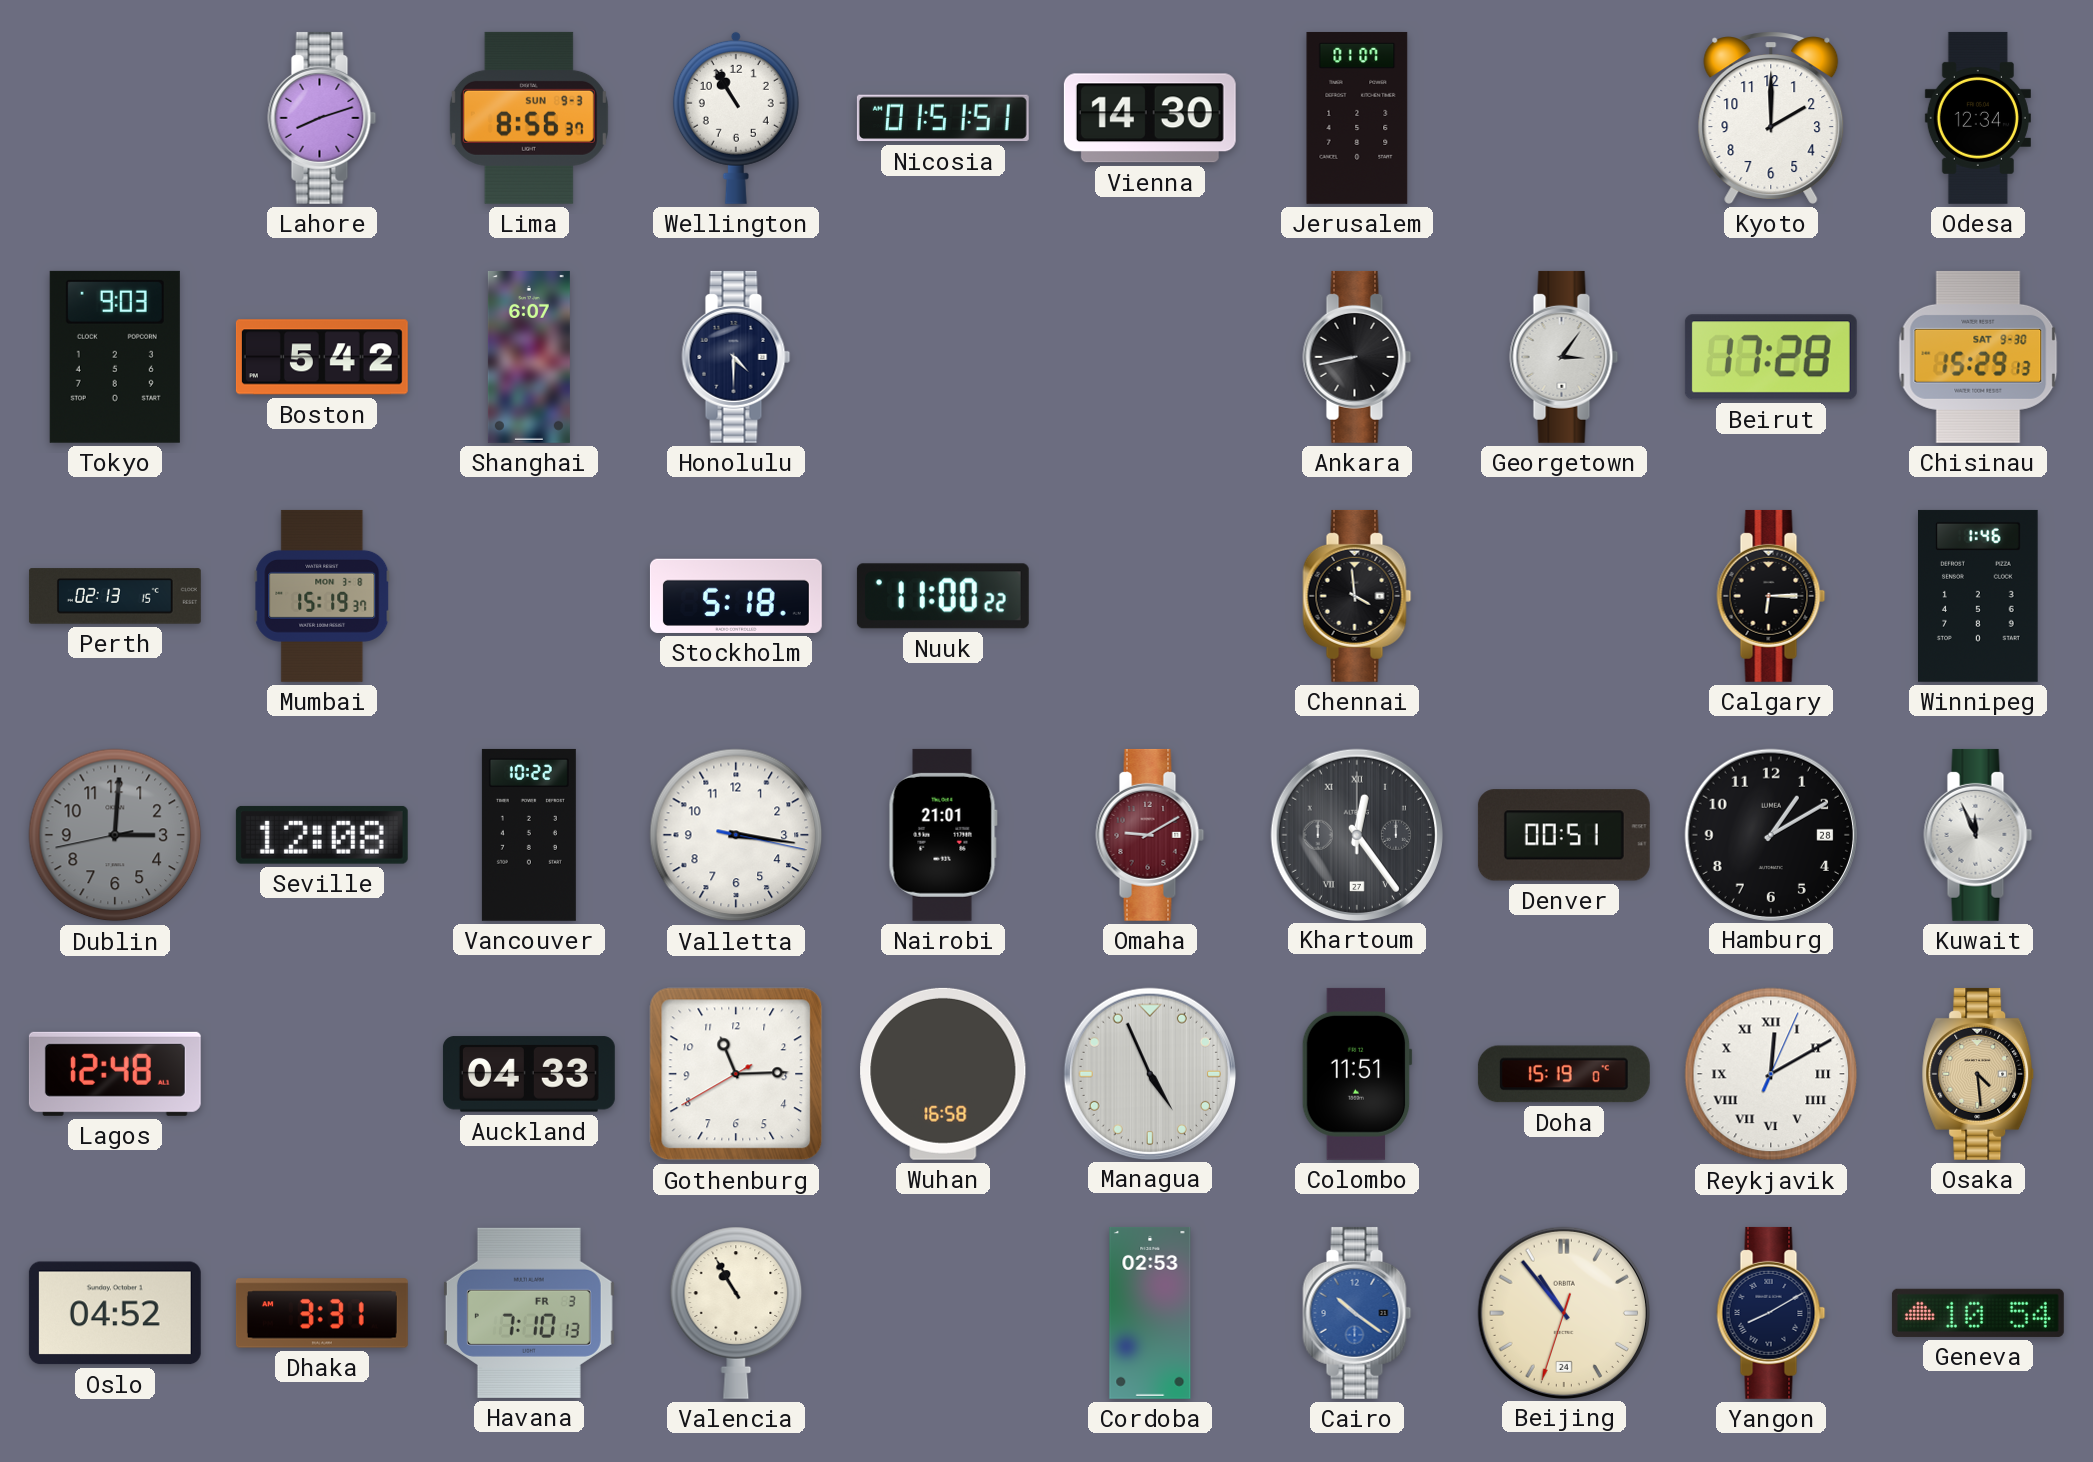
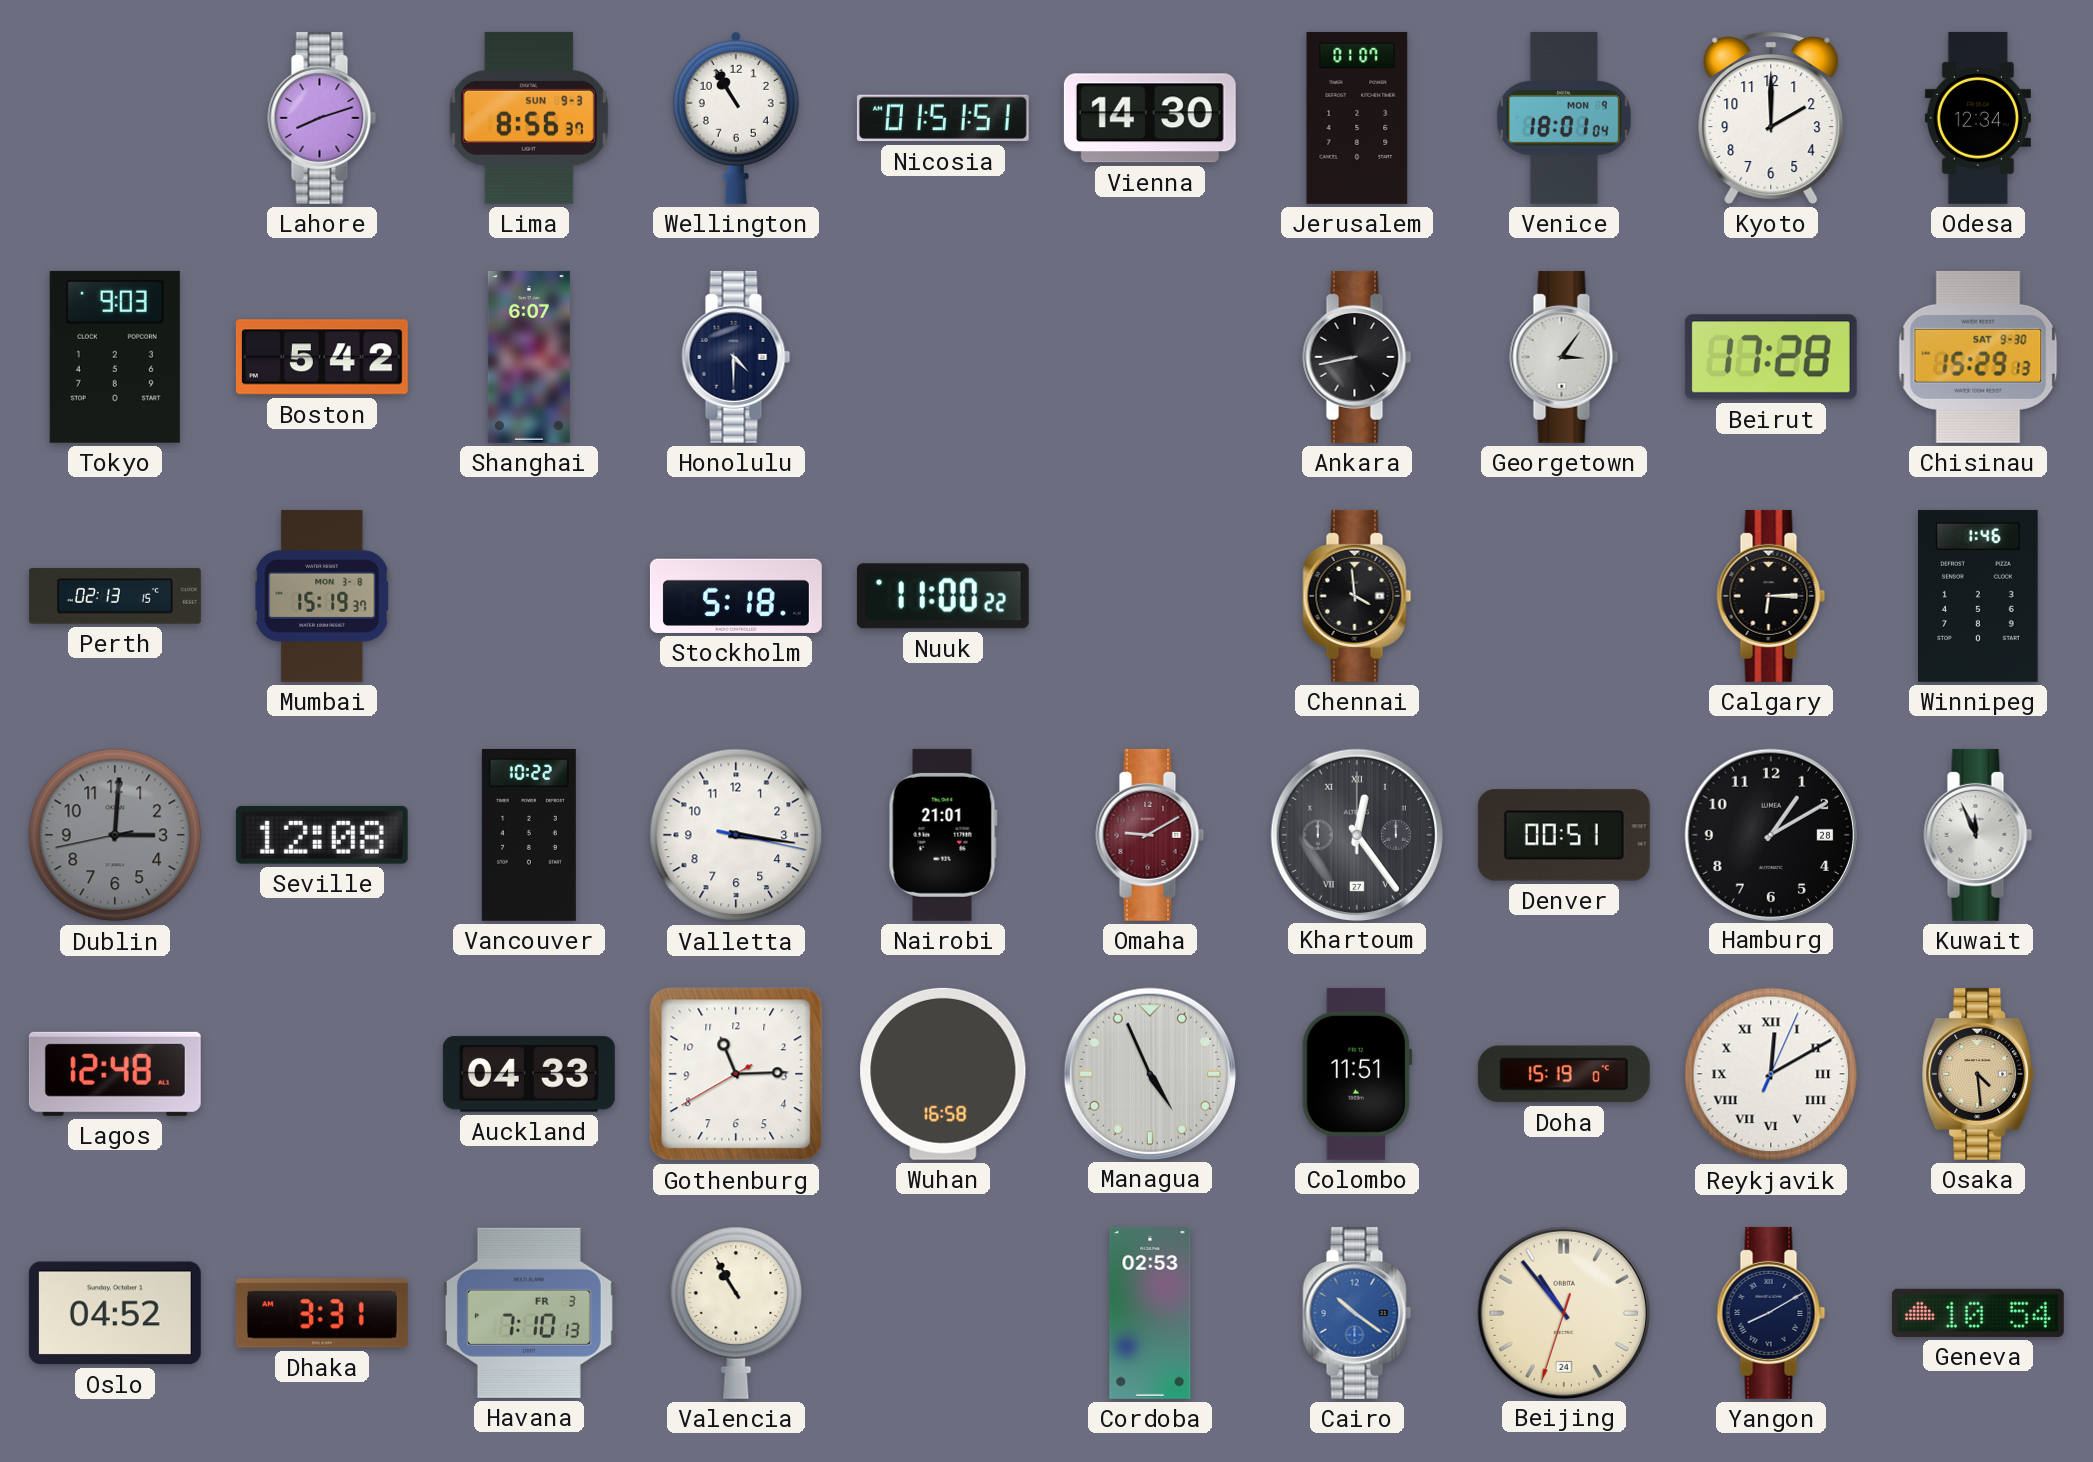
Venice: none -> 18:01 (1564, 118)
